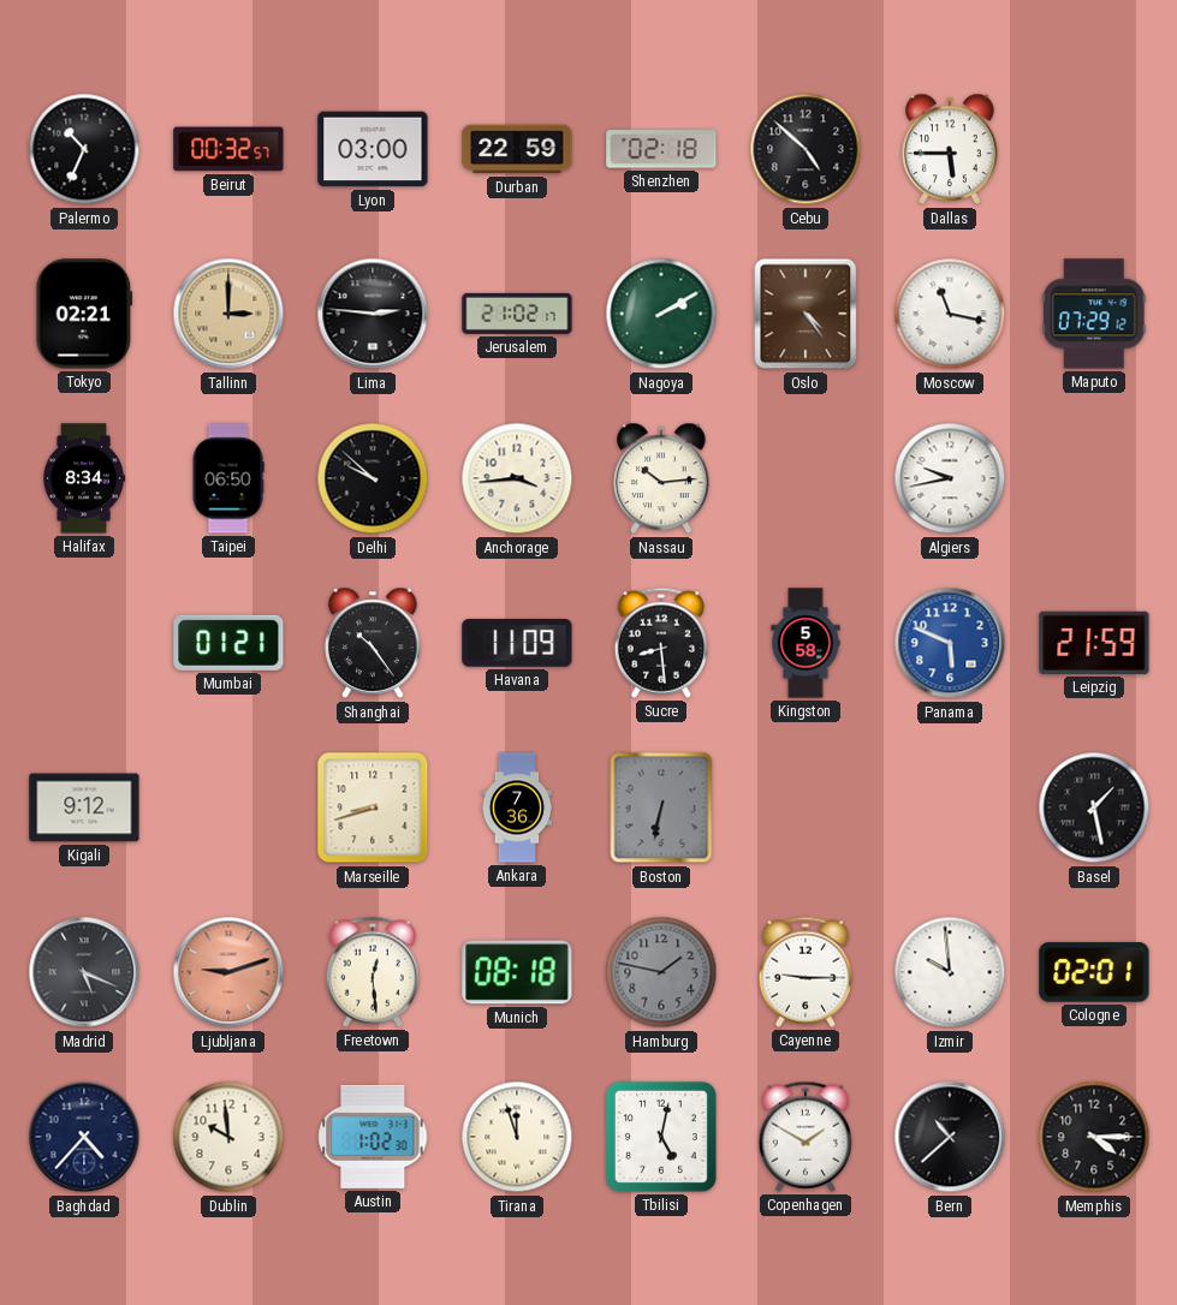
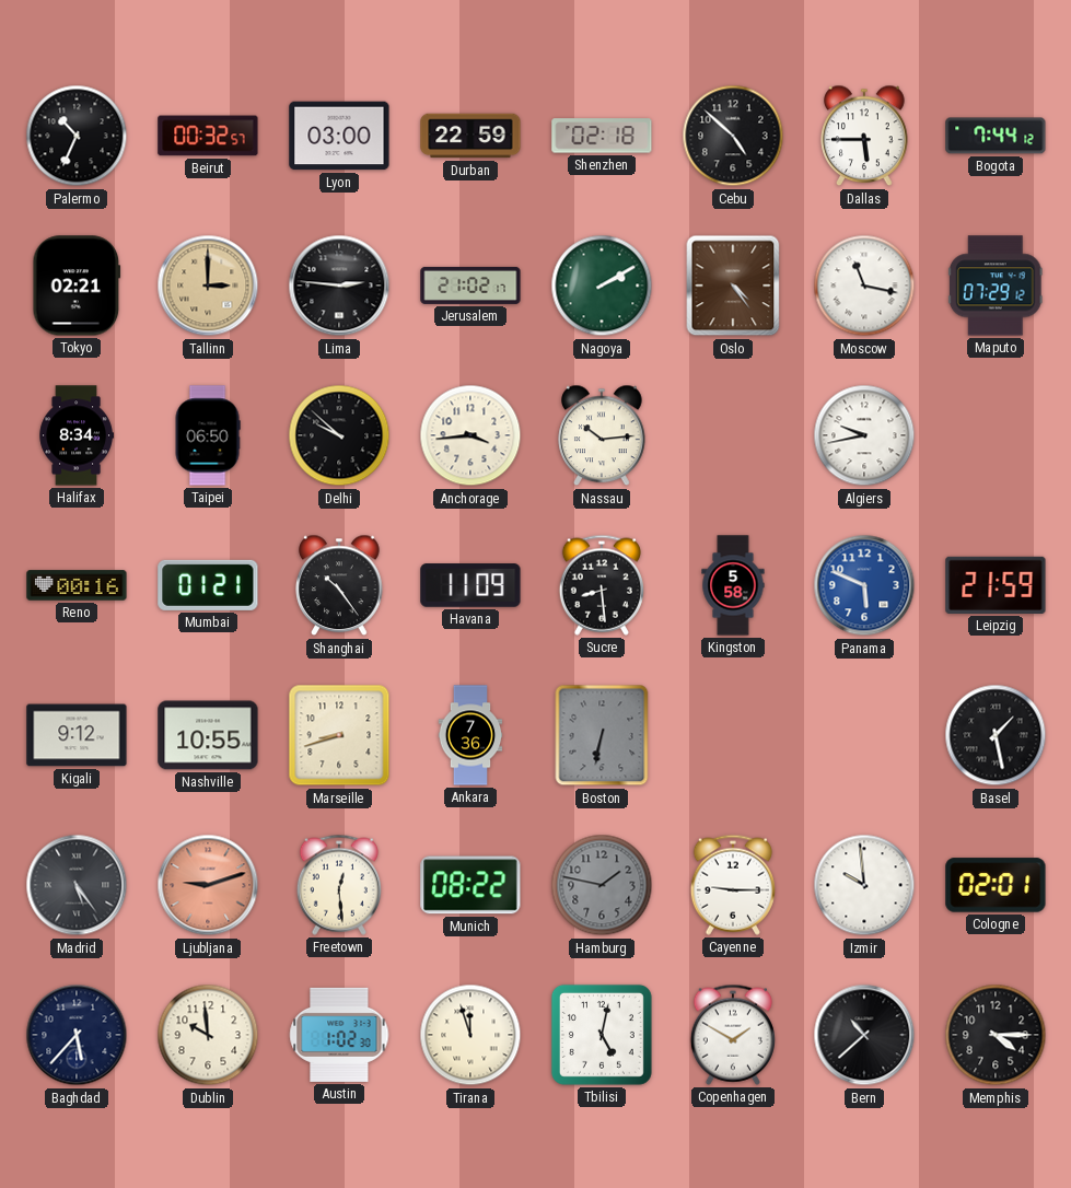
Bogota: none -> 7:44 (996, 136)
Reno: none -> 00:16 (77, 585)
Nashville: none -> 10:55 (208, 735)
Madrid: 5:19 -> 5:24 (77, 885)
Munich: 08:18 -> 08:22 (470, 885)
Baghdad: 4:37 -> 5:37 (77, 1035)
